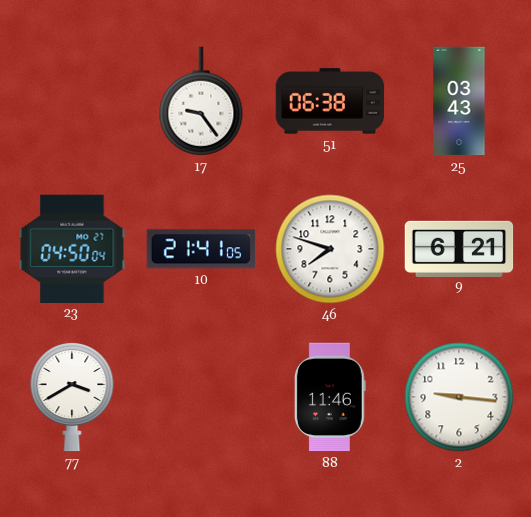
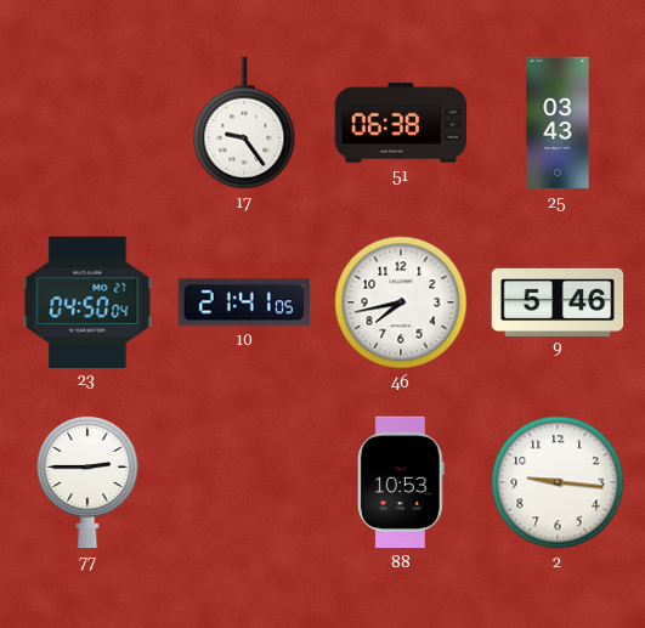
46: 7:48 -> 7:43 (401, 302)
9: 6:21 -> 5:46 (558, 301)
77: 3:40 -> 2:45 (87, 483)
88: 11:46 -> 10:53 (401, 482)
